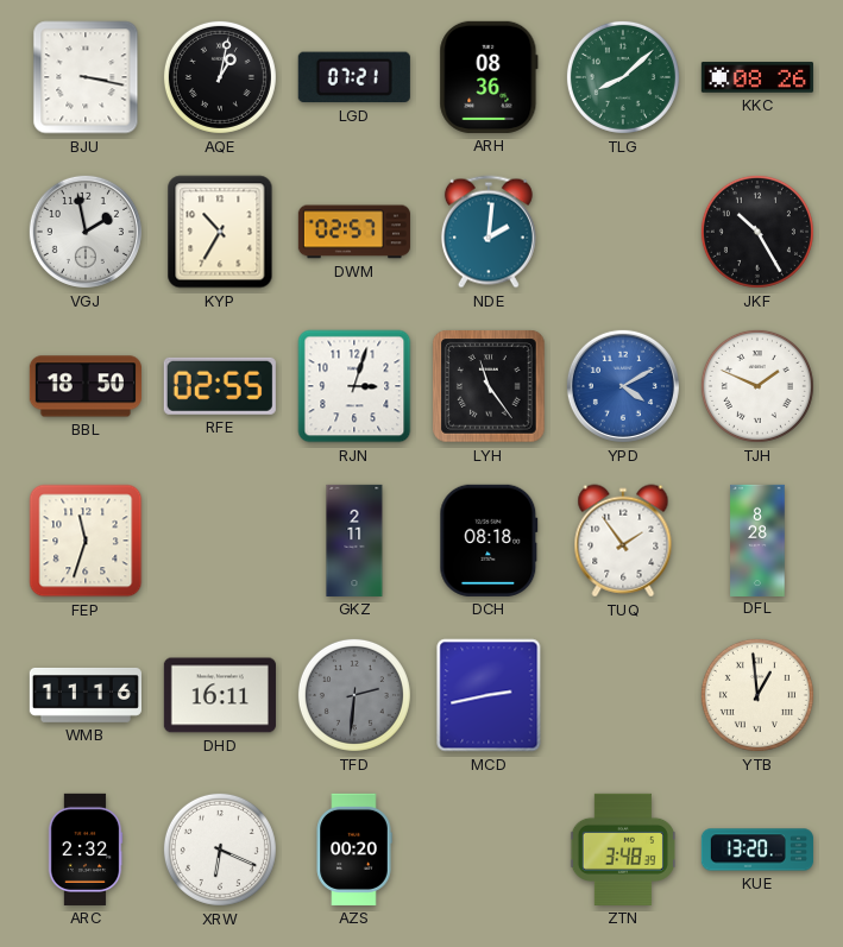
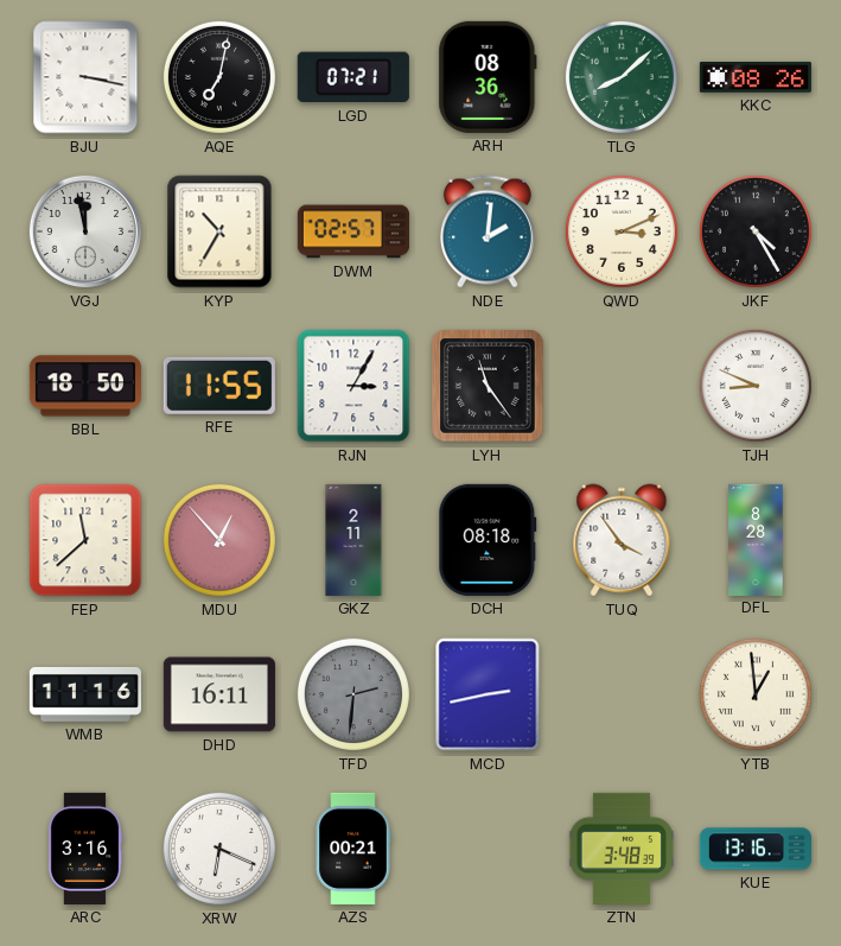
AQE: 1:02 -> 7:02 (219, 77)
VGJ: 1:58 -> 11:58 (85, 231)
QWD: none -> 3:11 (622, 231)
JKF: 10:25 -> 4:25 (756, 231)
RFE: 02:55 -> 11:55 (219, 386)
RJN: 3:03 -> 3:05 (353, 386)
YPD: 4:10 -> none (623, 386)
TJH: 1:49 -> 8:49 (756, 386)
FEP: 11:33 -> 11:38 (85, 540)
MDU: none -> 12:53 (219, 540)
TUQ: 1:54 -> 3:54 (622, 540)
ARC: 2:32 -> 3:16 (85, 849)
AZS: 00:20 -> 00:21 (353, 849)
KUE: 13:20 -> 13:16 (756, 849)
